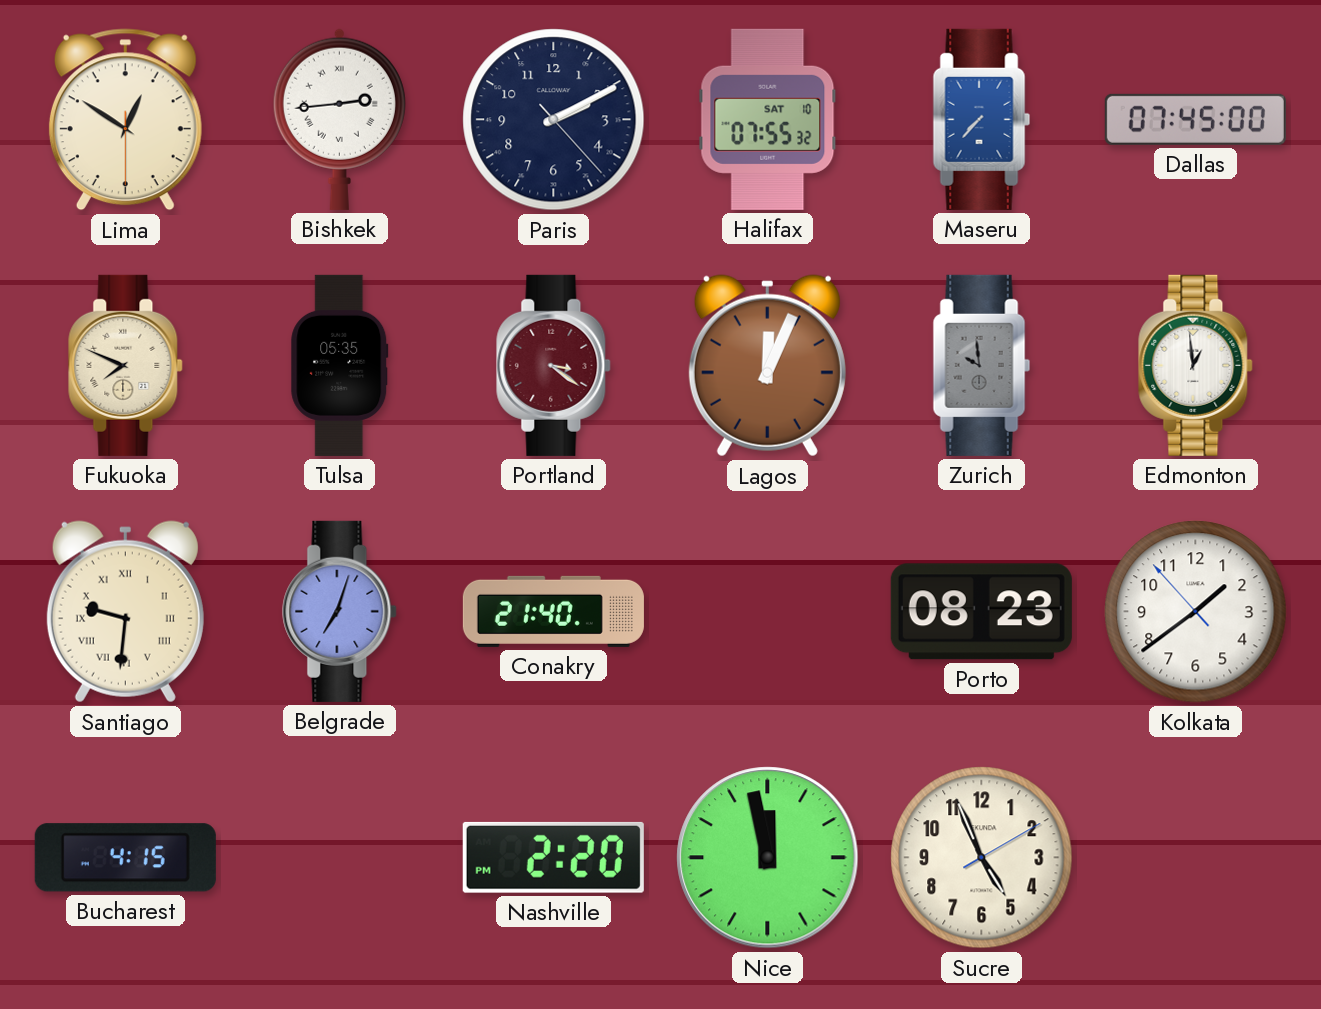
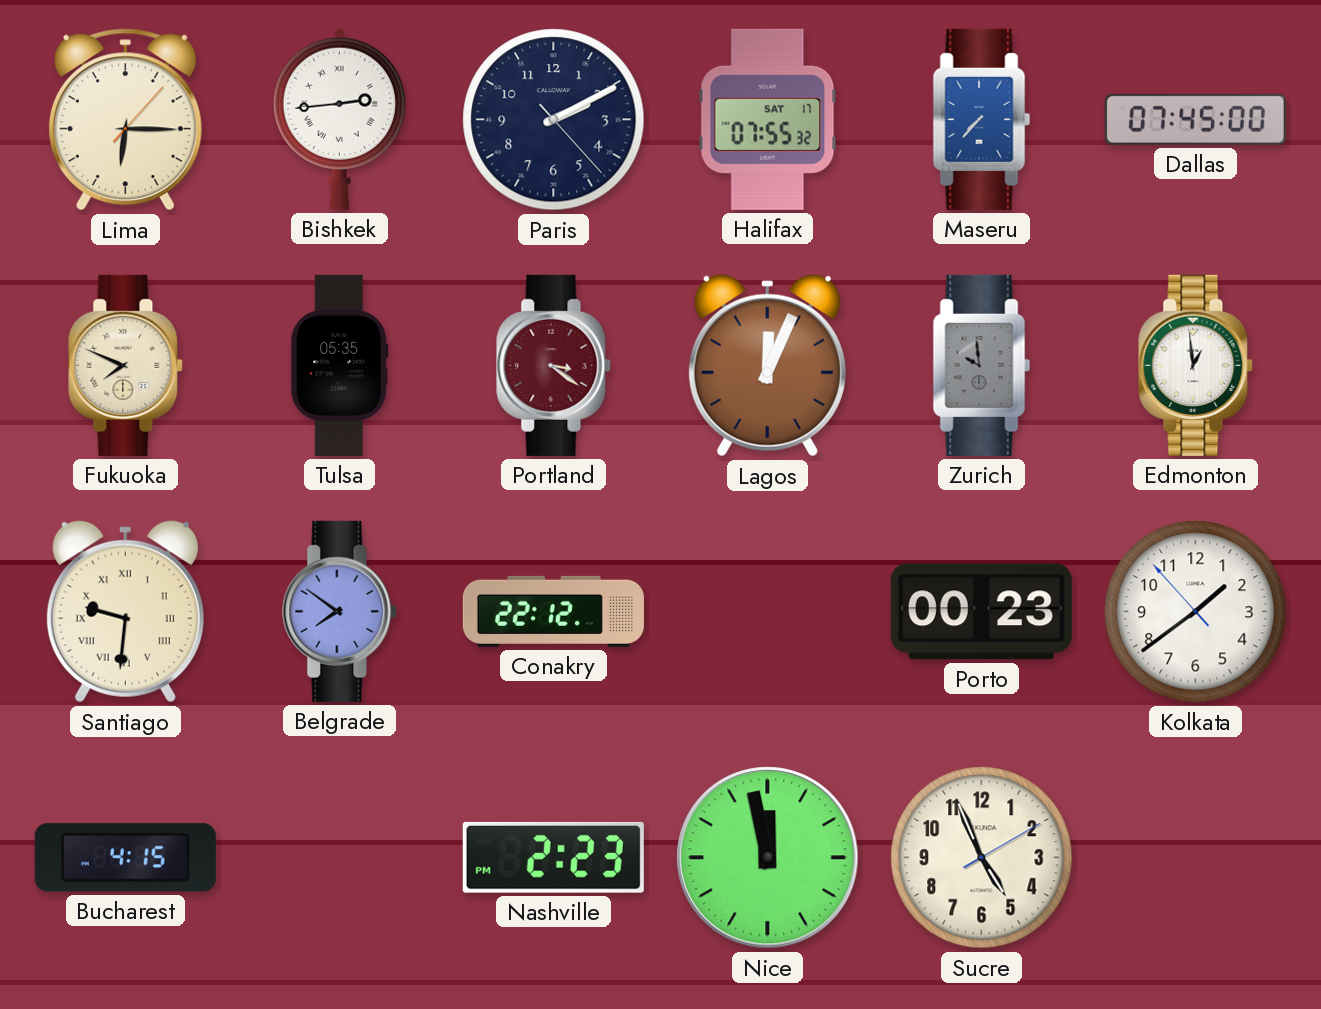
Lima: 12:50 -> 6:15 (125, 120)
Halifax date: SAT 10 -> SAT 17 (768, 119)
Belgrade: 7:03 -> 7:51 (340, 611)
Conakry: 21:40 -> 22:12 (553, 611)
Porto: 08:23 -> 00:23 (981, 612)
Nashville: 2:20 -> 2:23 (553, 857)
